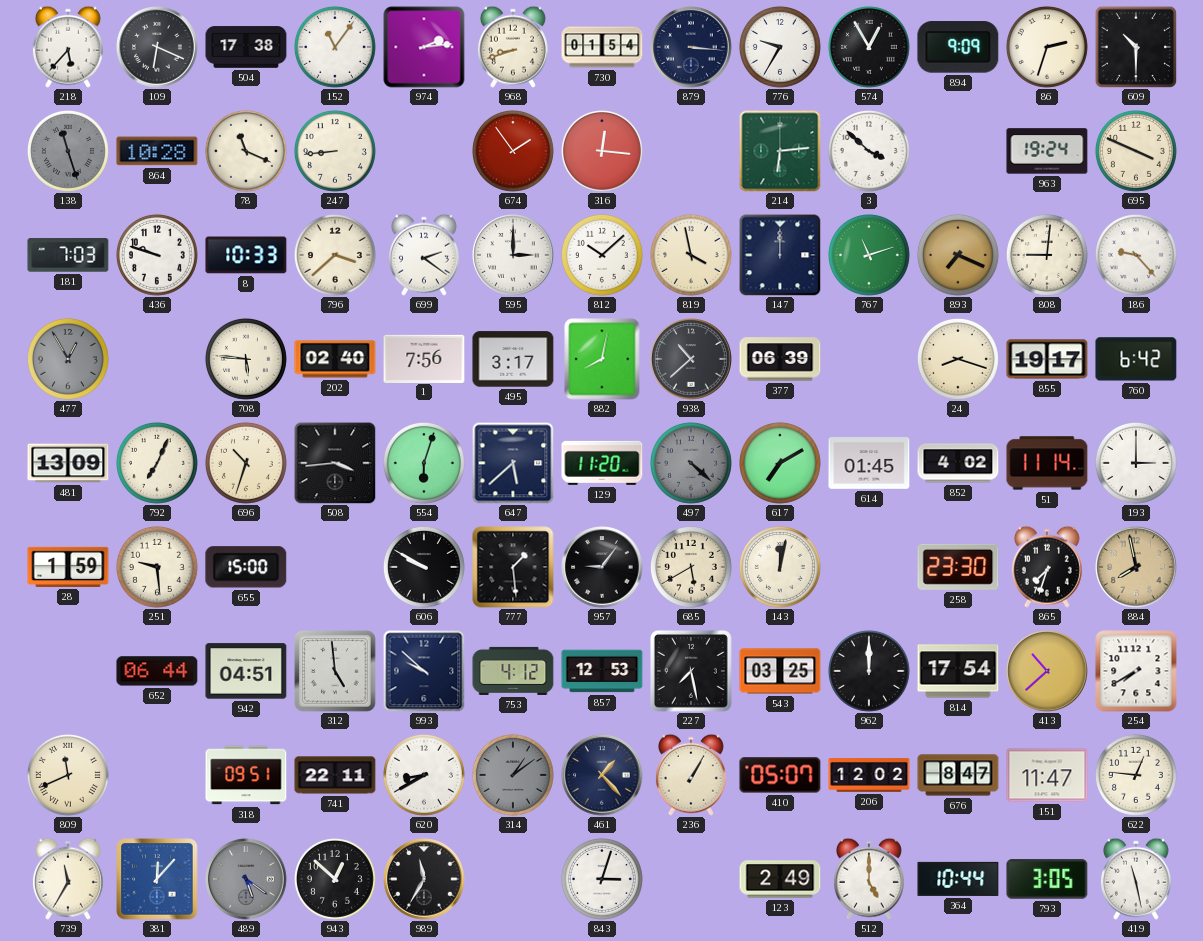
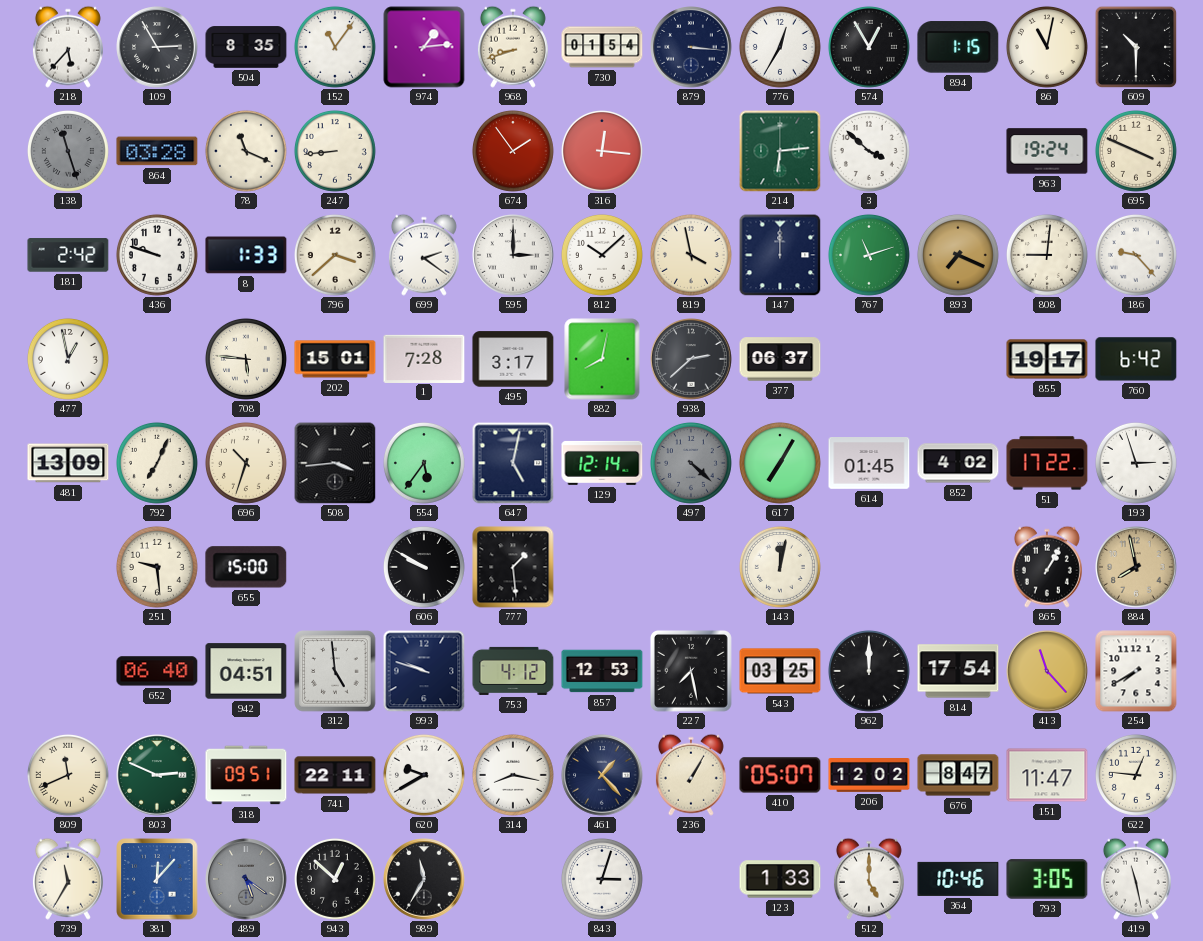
109: 6:19 -> 2:55 (157, 47)
504: 17:38 -> 8:35 (246, 47)
974: 2:14 -> 1:14 (424, 47)
776: 9:35 -> 12:35 (780, 47)
894: 9:09 -> 1:15 (958, 47)
86: 2:33 -> 11:02 (1047, 47)
864: 10:28 -> 03:28 (157, 151)
181: 7:03 -> 2:42 (68, 255)
8: 10:33 -> 1:33 (246, 255)
477: 12:55 -> 12:58 (68, 359)
477 dial: grey -> white (68, 359)
202: 02:40 -> 15:01 (335, 359)
1: 7:56 -> 7:28 (424, 358)
938: 10:38 -> 2:38 (691, 359)
377: 06:39 -> 06:37 (780, 359)
24: 8:18 -> none (958, 359)
554: 6:03 -> 5:36 (424, 463)
647: 5:38 -> 5:02 (513, 463)
129: 11:20 -> 12:14 (602, 463)
617: 7:10 -> 7:05 (780, 463)
51: 11:14 -> 17:22 (1047, 463)
193: 3:00 -> 2:57 (1136, 463)
28: 1:59 -> none (68, 567)
957: 9:06 -> none (602, 567)
685: 5:40 -> none (691, 567)
258: 23:30 -> none (958, 567)
865: 7:33 -> 1:05 (1047, 567)
652: 06:44 -> 06:40 (157, 671)
993: 9:52 -> 9:48 (424, 671)
413: 10:38 -> 11:23 (1047, 671)
803: none -> 2:49 (157, 775)
620: 8:40 -> 9:40 (424, 775)
314: 1:09 -> 8:17 (513, 775)
314 dial: grey -> white (513, 775)
123: 2:49 -> 1:33 (780, 879)
364: 10:44 -> 10:46 (958, 879)
